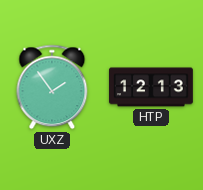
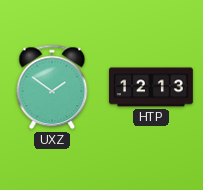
UXZ: 1:54 -> 1:51 (52, 87)
